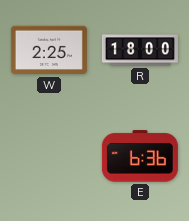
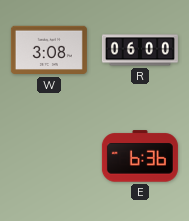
W: 2:25 -> 3:08 (49, 50)
R: 18:00 -> 06:00 (140, 50)
